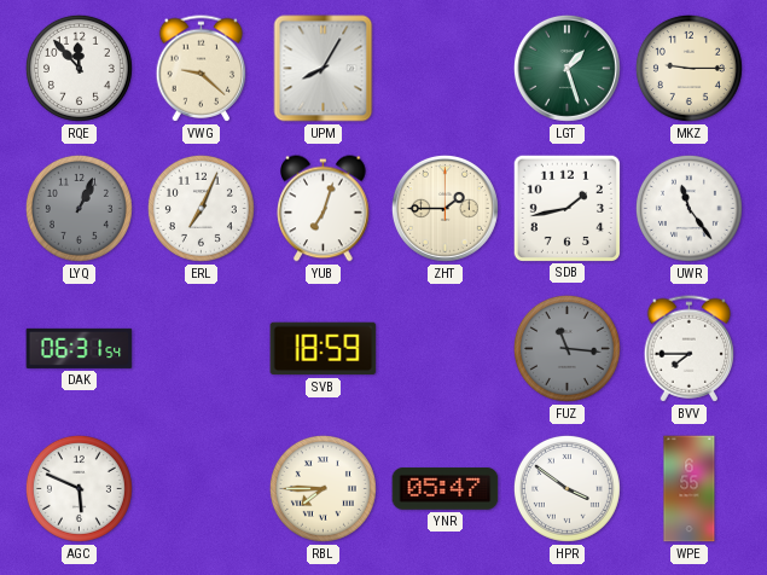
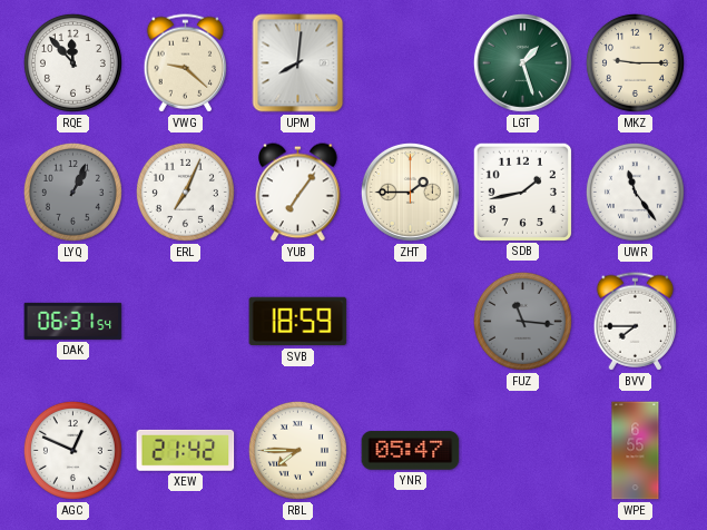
UPM: 8:05 -> 8:01 (298, 63)
YUB: 7:03 -> 7:06 (298, 193)
AGC: 5:49 -> 12:49 (72, 450)
XEW: none -> 21:42 (186, 450)
HPR: 3:51 -> none (566, 488)
